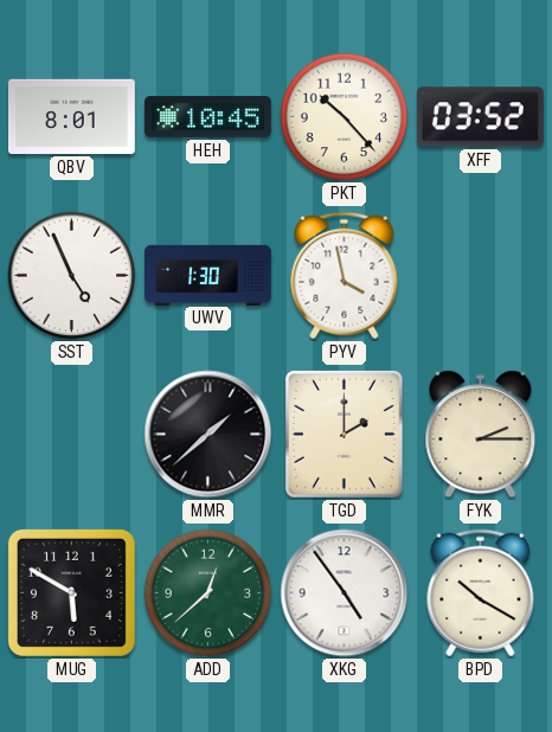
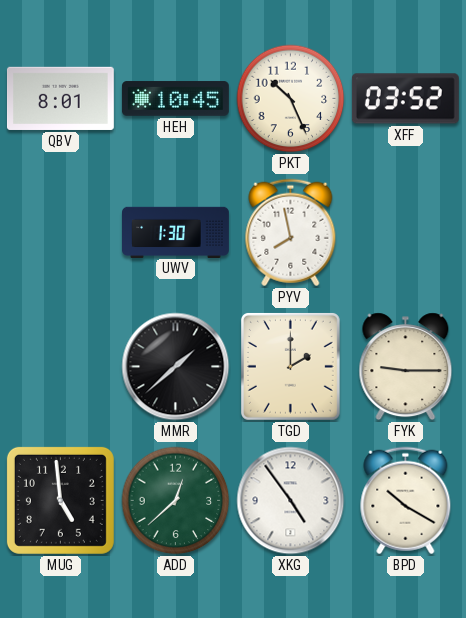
PKT: 10:23 -> 10:26 (291, 99)
SST: 4:56 -> none (72, 276)
PYV: 3:58 -> 7:58 (291, 233)
FYK: 2:15 -> 9:15 (406, 367)
MUG: 5:50 -> 4:59 (60, 500)
